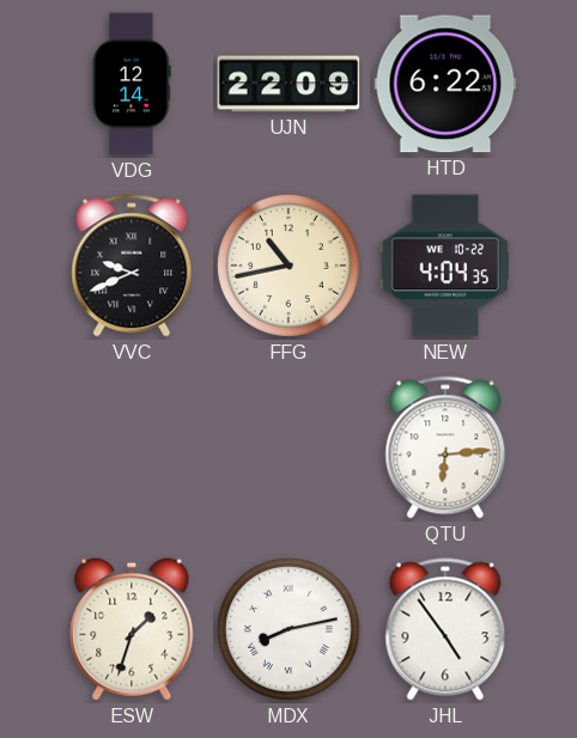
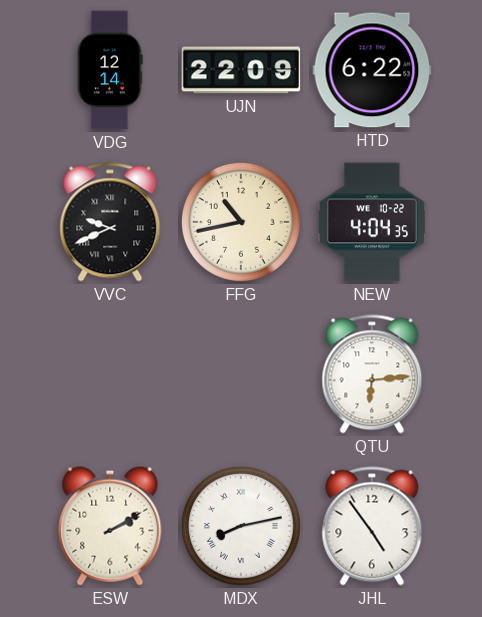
ESW: 1:33 -> 2:10 (110, 526)
